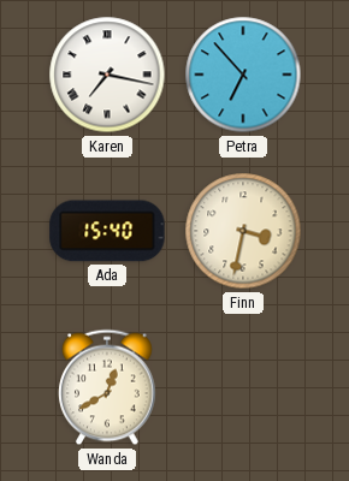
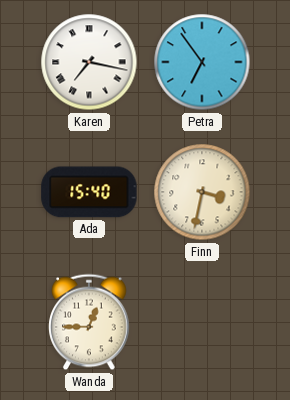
Petra: 6:53 -> 6:54 (202, 62)
Wanda: 12:40 -> 12:45 (89, 322)
